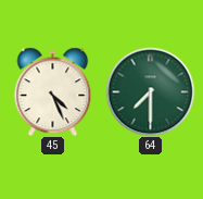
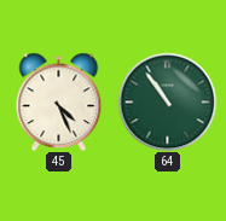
64: 7:30 -> 10:54 (167, 101)
